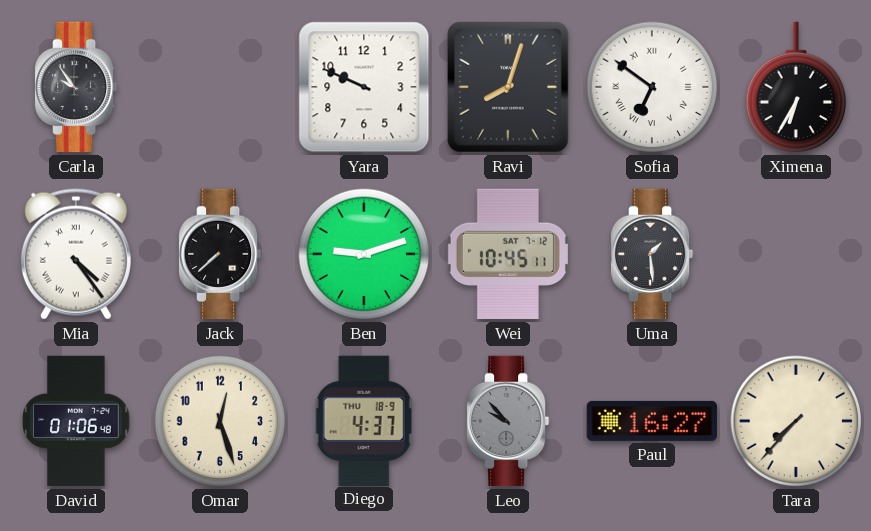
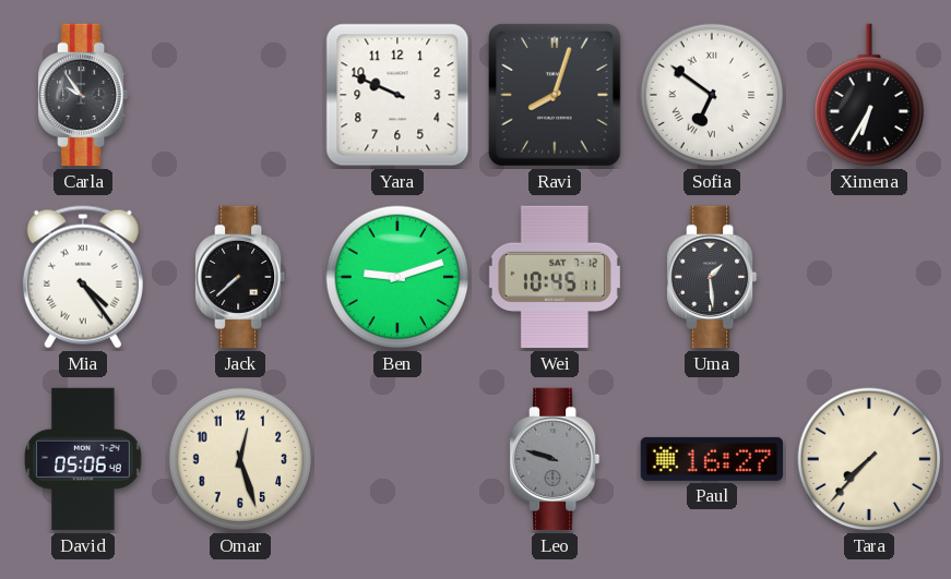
David: 01:06 -> 05:06 (83, 459)
Diego: 4:37 -> none (364, 420)
Leo: 9:53 -> 9:48 (556, 459)
